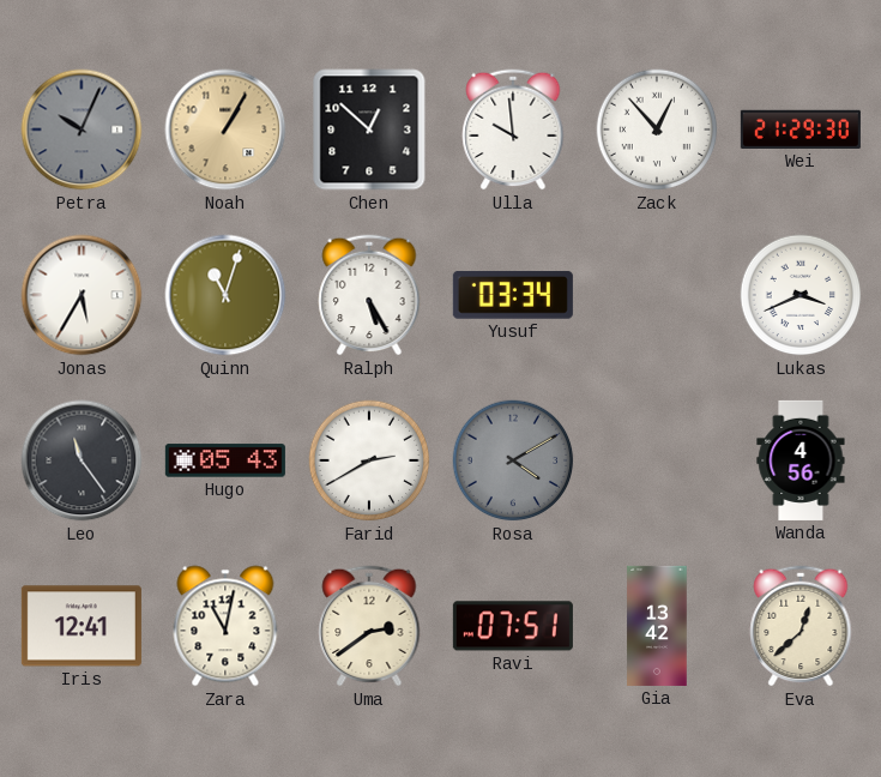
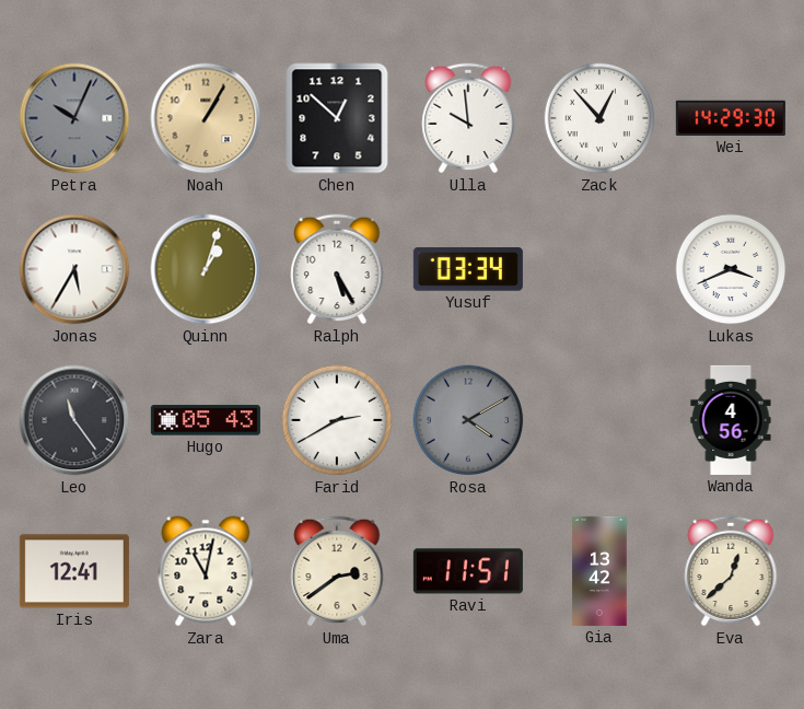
Wei: 21:29 -> 14:29 (731, 118)
Quinn: 11:03 -> 1:03 (206, 269)
Ravi: 07:51 -> 11:51 (468, 571)
